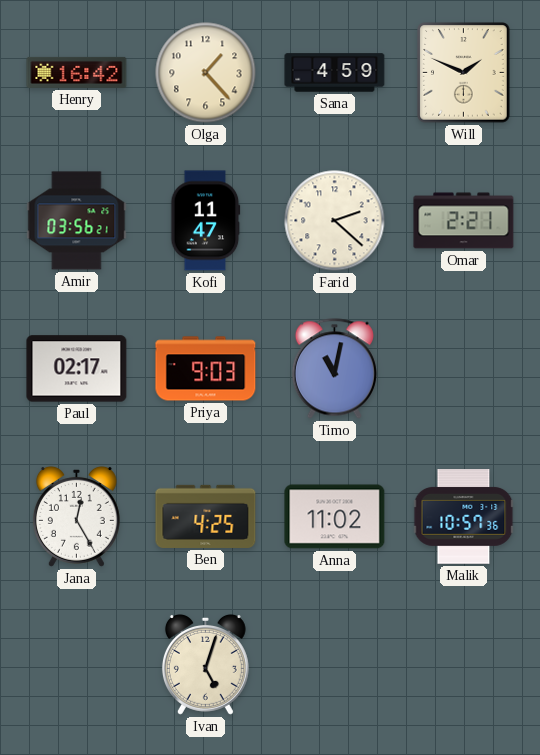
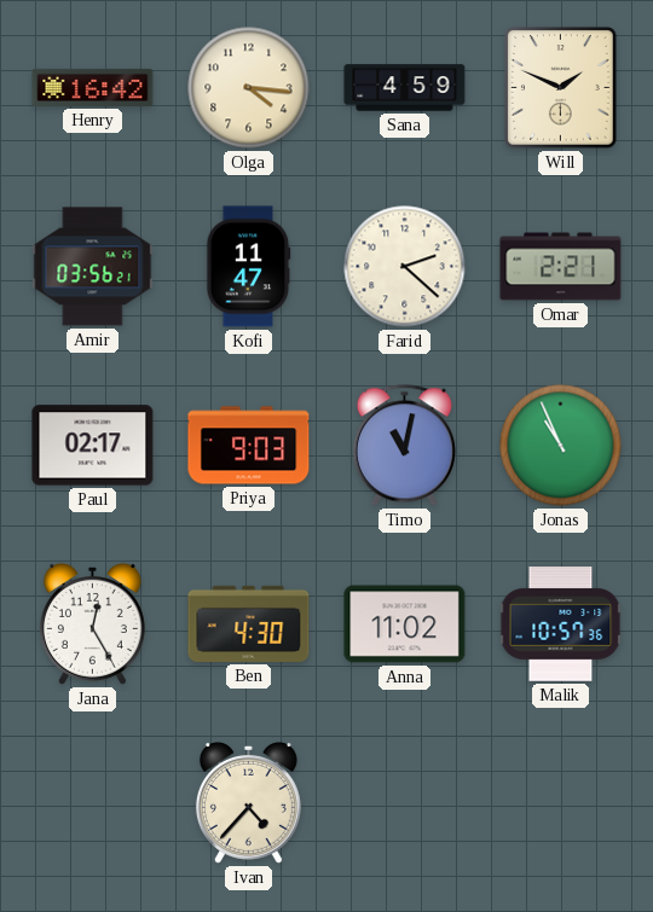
Olga: 1:23 -> 4:16 (249, 88)
Jonas: none -> 10:56 (561, 446)
Ben: 4:25 -> 4:30 (249, 623)
Ivan: 5:03 -> 4:37 (248, 802)
